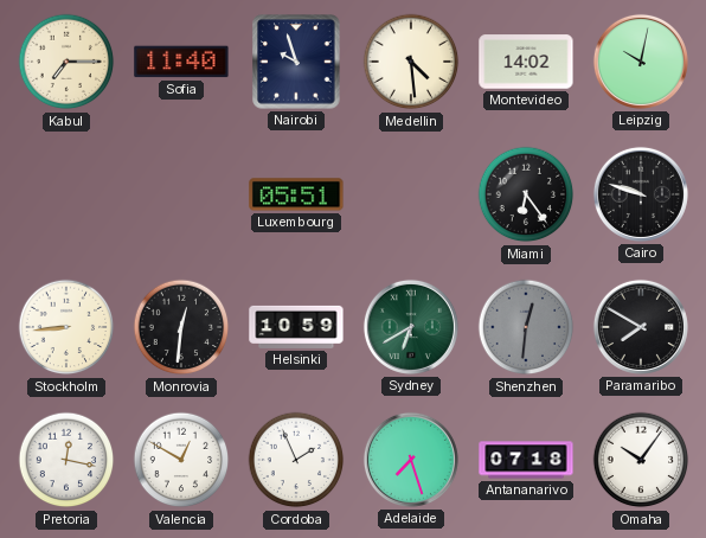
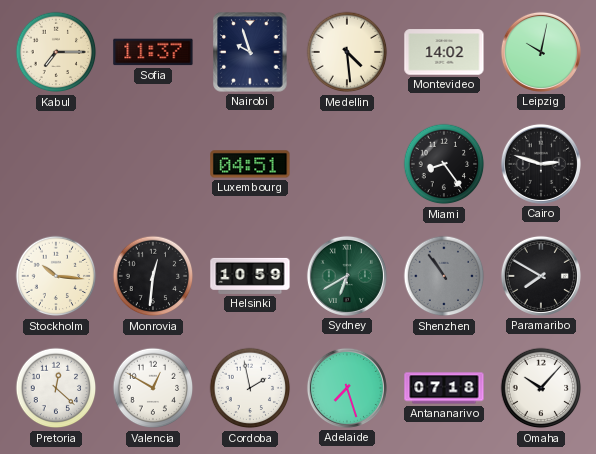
Sofia: 11:40 -> 11:37 (153, 52)
Luxembourg: 05:51 -> 04:51 (250, 164)
Miami: 6:24 -> 8:24 (444, 164)
Cairo: 9:48 -> 2:48 (541, 164)
Stockholm: 8:44 -> 10:16 (56, 276)
Shenzhen: 12:31 -> 10:54 (444, 276)
Pretoria: 12:17 -> 12:22 (56, 388)
Cordoba: 1:56 -> 1:58 (250, 388)
Omaha: 10:06 -> 10:07 (541, 388)
